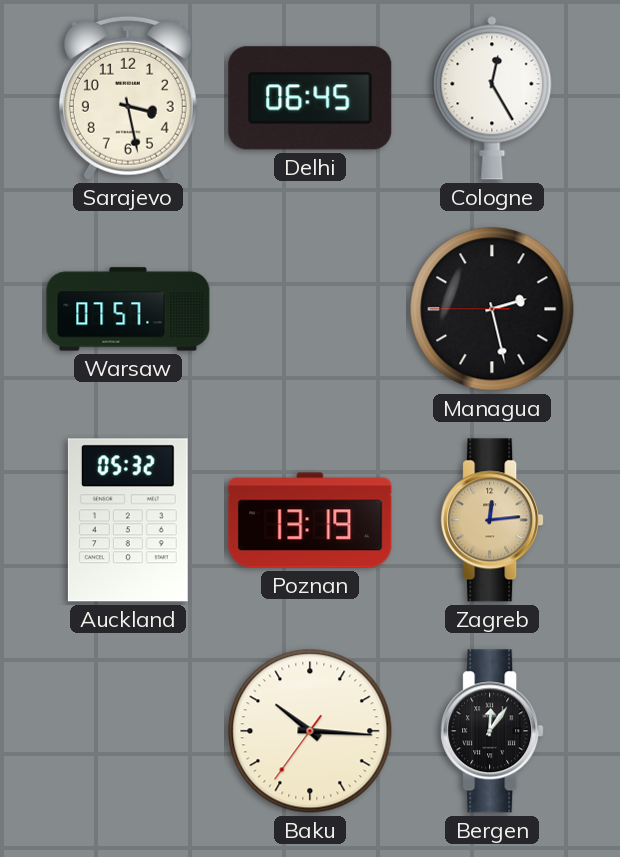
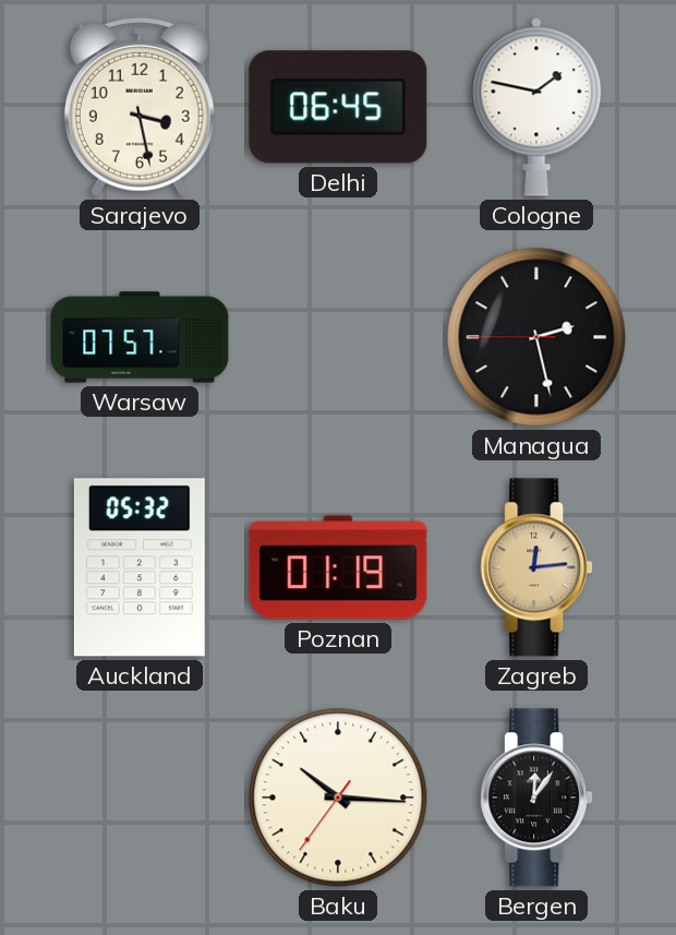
Cologne: 12:25 -> 1:47 (536, 107)
Poznan: 13:19 -> 01:19 (338, 567)
